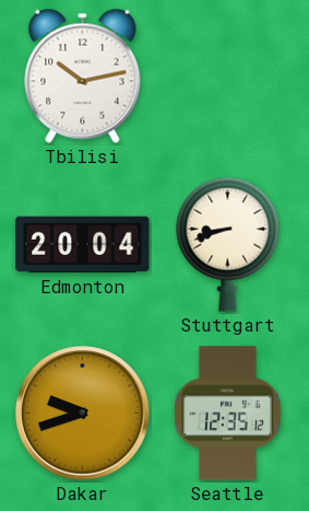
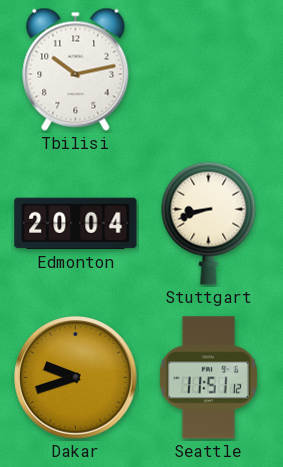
Seattle: 12:35 -> 11:51 (208, 378)
